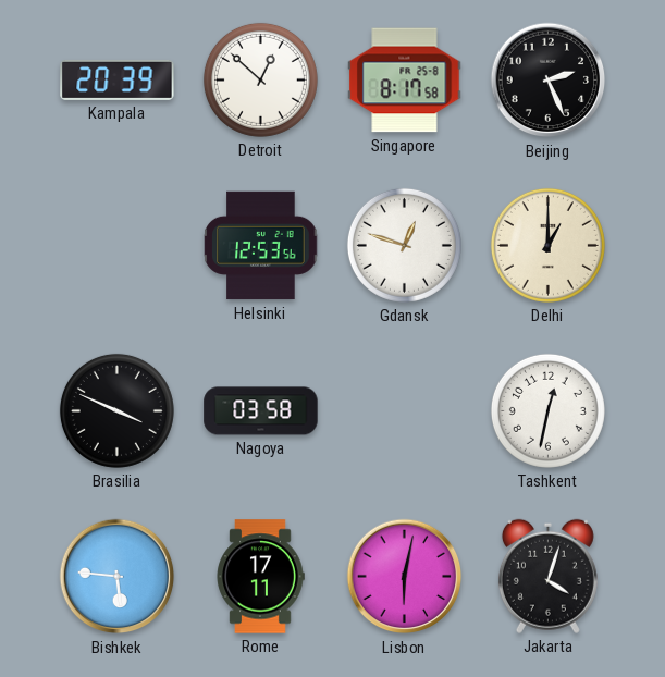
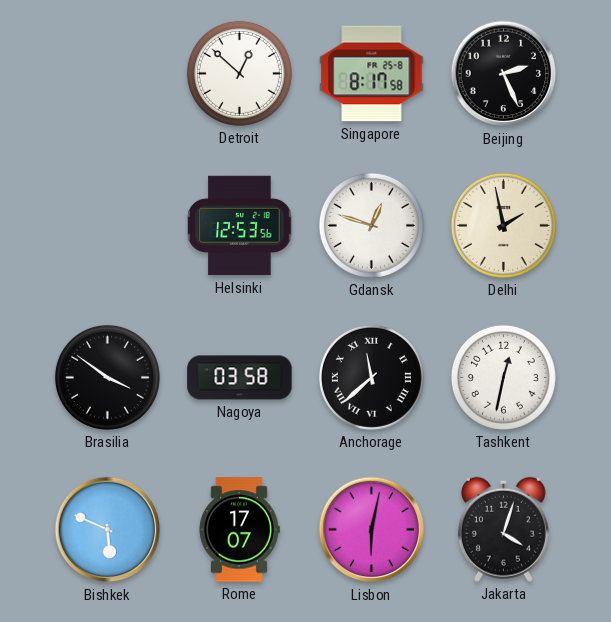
Kampala: 20:39 -> none (118, 79)
Delhi: 1:00 -> 1:58 (503, 225)
Brasilia: 3:49 -> 3:51 (107, 377)
Anchorage: none -> 11:38 (371, 377)
Bishkek: 5:46 -> 5:49 (108, 530)
Rome: 17:11 -> 17:07 (239, 530)
